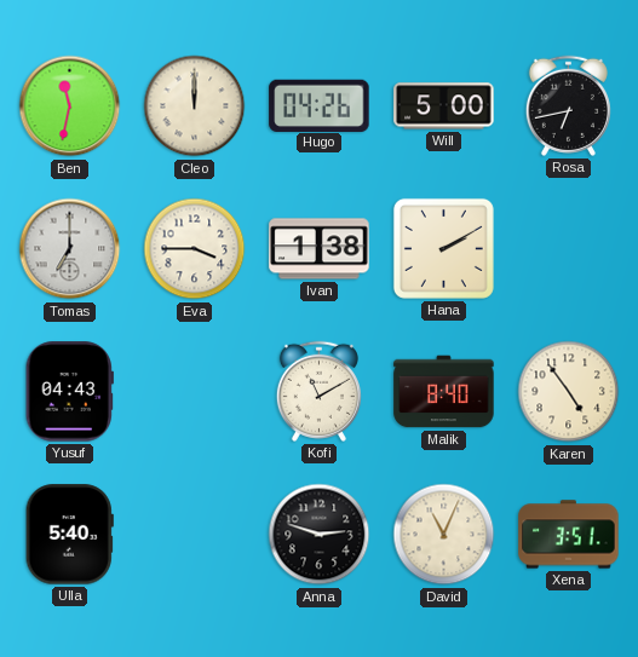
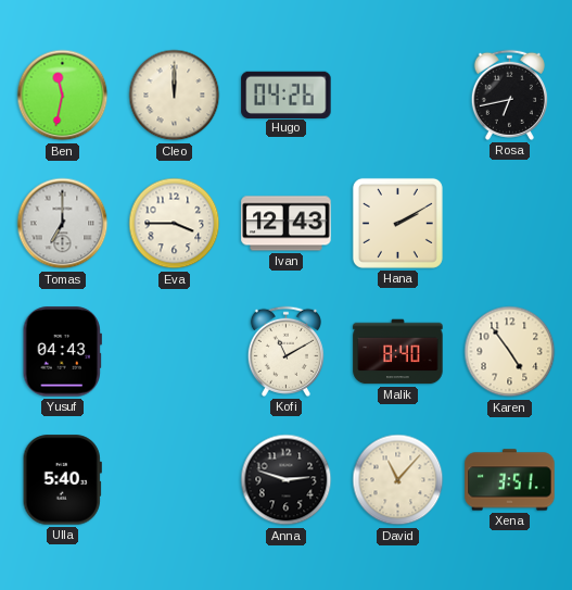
Will: 5:00 -> none (444, 106)
Ivan: 1:38 -> 12:43 (287, 224)
David: 11:04 -> 11:07 (398, 480)
